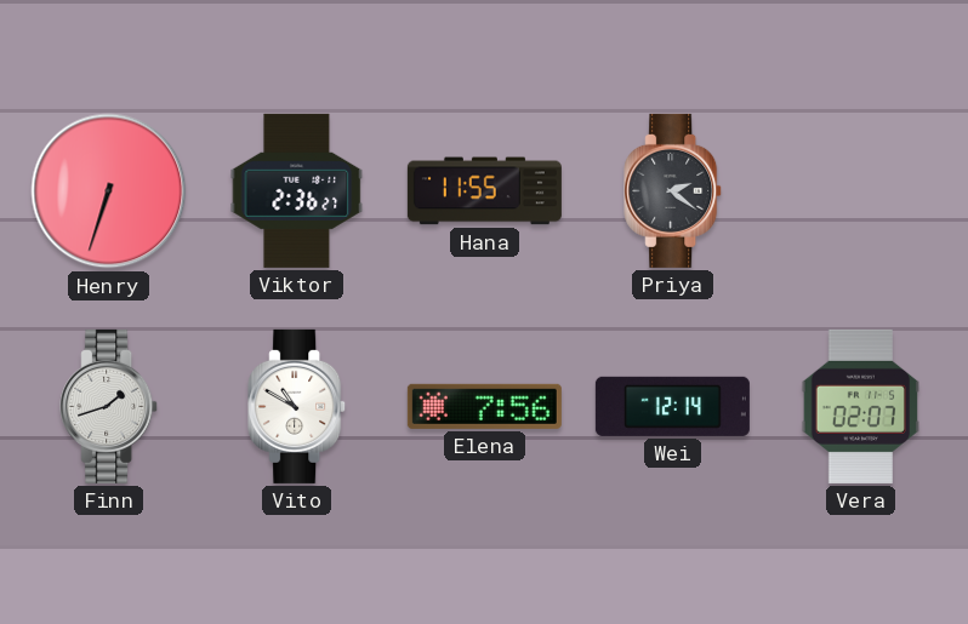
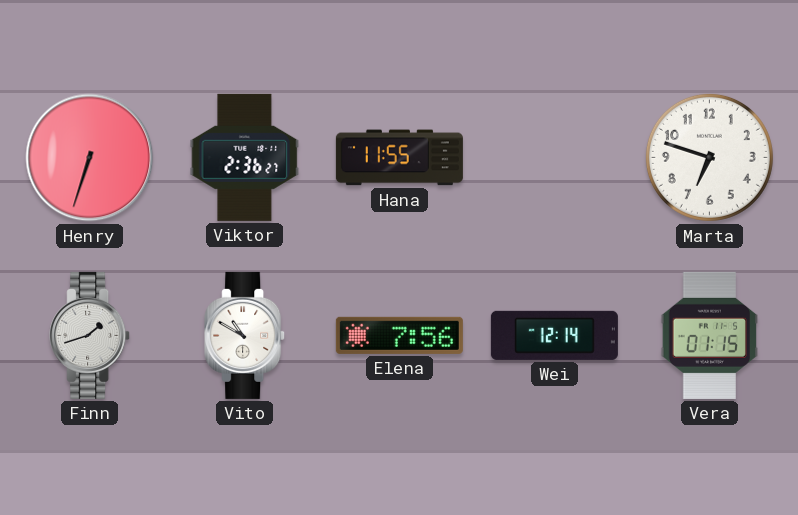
Priya: 2:21 -> none (673, 190)
Marta: none -> 6:48 (709, 157)
Vera: 02:07 -> 01:15 (710, 335)
